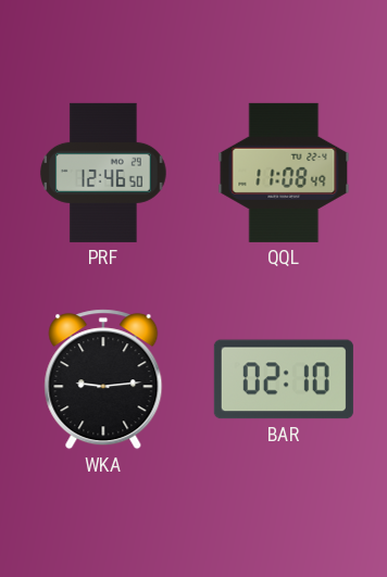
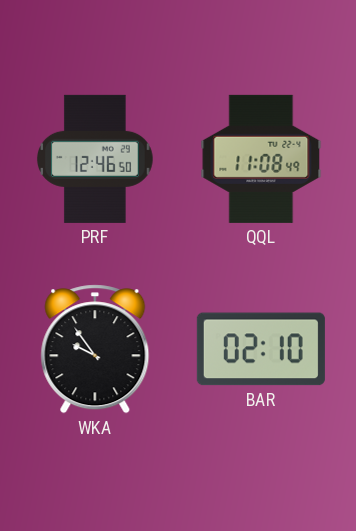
WKA: 9:14 -> 9:54 (95, 349)
